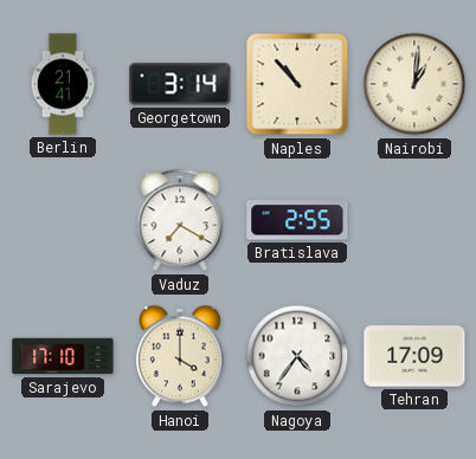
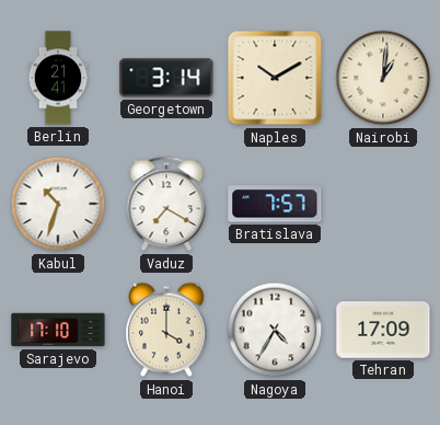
Naples: 10:53 -> 10:10 (275, 78)
Kabul: none -> 10:33 (58, 204)
Bratislava: 2:55 -> 7:57 (275, 204)
Nagoya: 4:36 -> 4:35 (275, 330)
